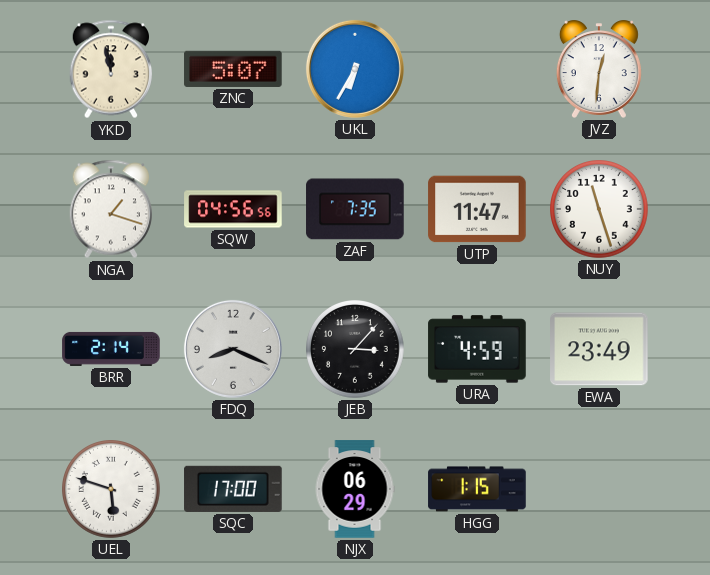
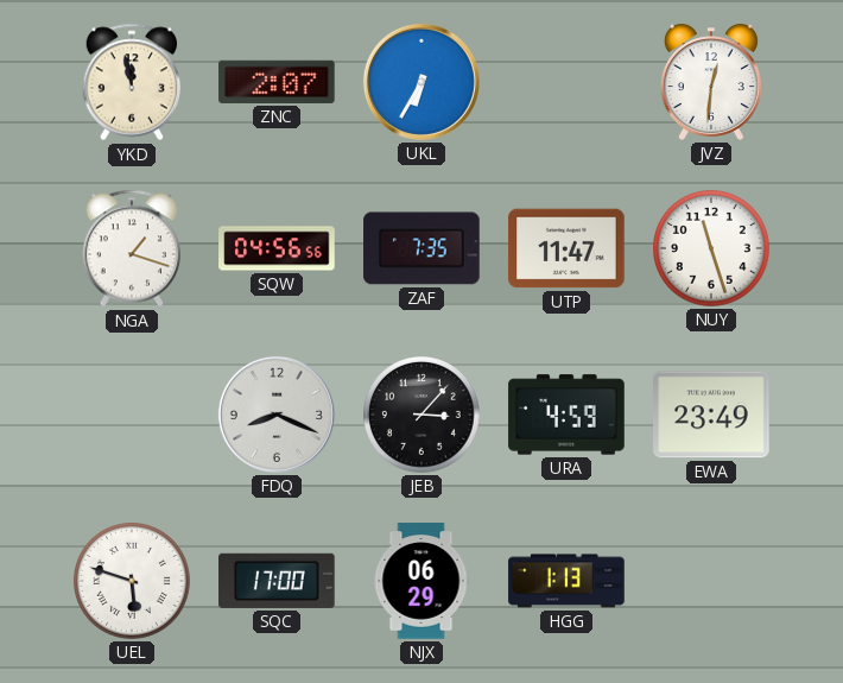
ZNC: 5:07 -> 2:07 (277, 82)
BRR: 2:14 -> none (111, 349)
HGG: 1:15 -> 1:13 (566, 581)
